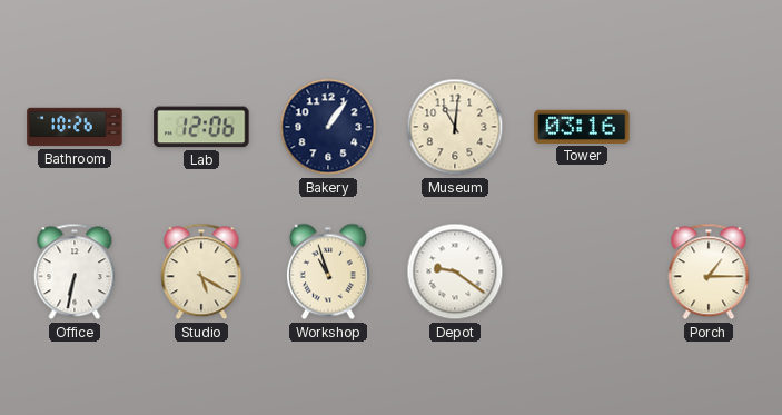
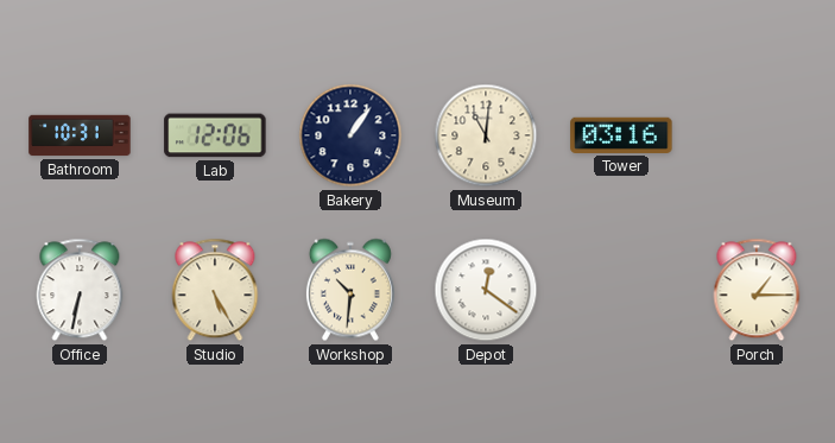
Bathroom: 10:26 -> 10:31 (80, 135)
Studio: 5:20 -> 5:25 (215, 290)
Workshop: 10:57 -> 10:31 (350, 290)
Depot: 9:21 -> 12:21 (486, 290)
